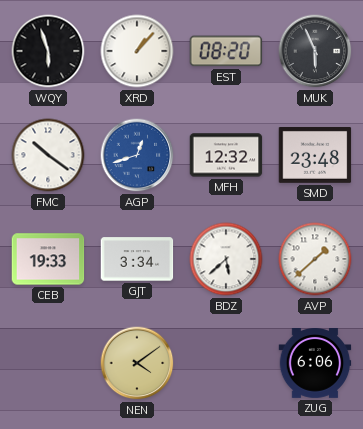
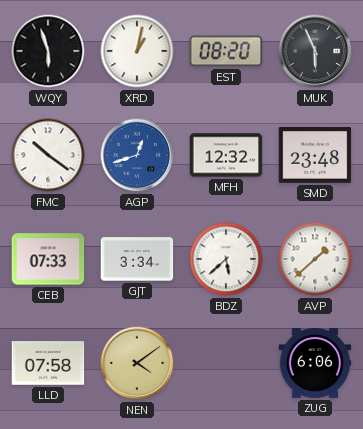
XRD: 1:07 -> 1:02 (137, 51)
CEB: 19:33 -> 07:33 (48, 259)
LLD: none -> 07:58 (48, 363)
